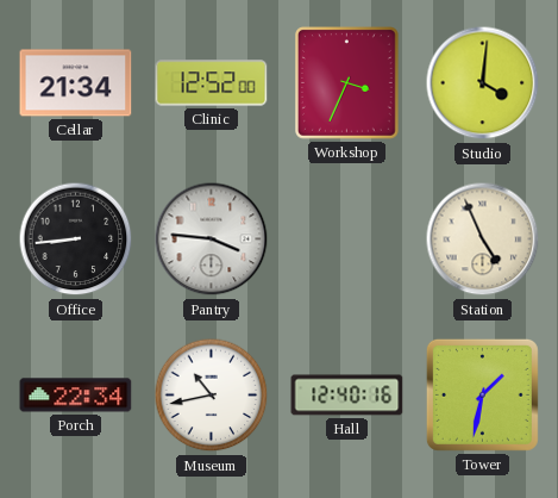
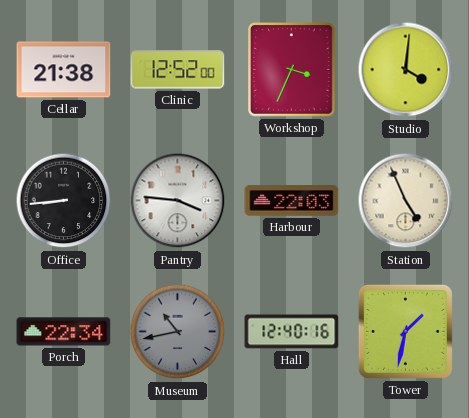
Cellar: 21:34 -> 21:38 (64, 70)
Harbour: none -> 22:03 (292, 201)
Museum dial: white -> grey (178, 332)
